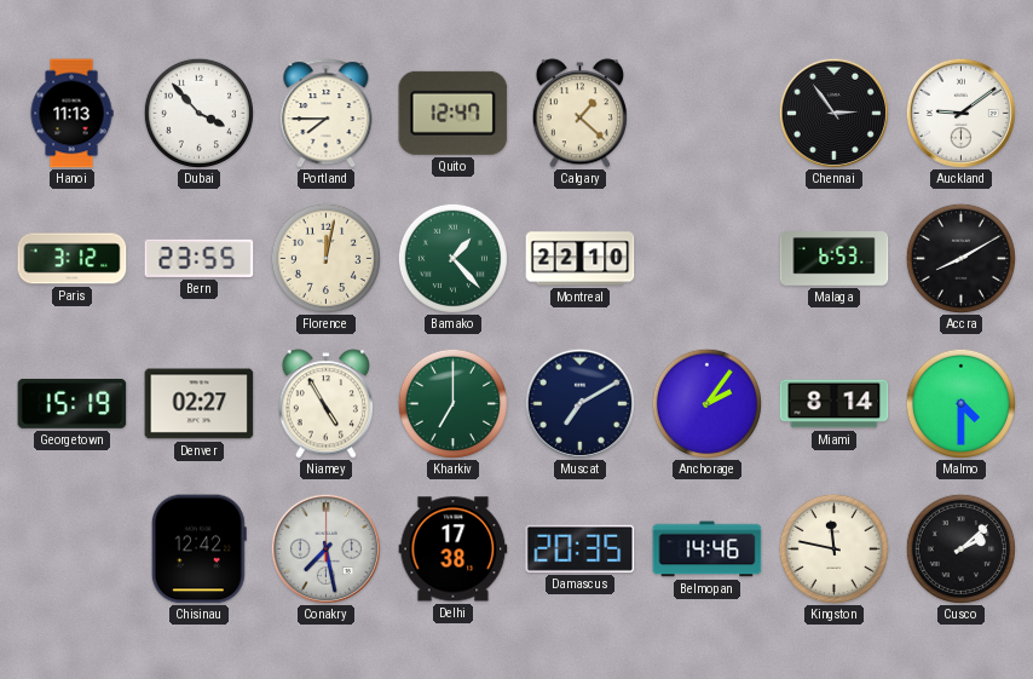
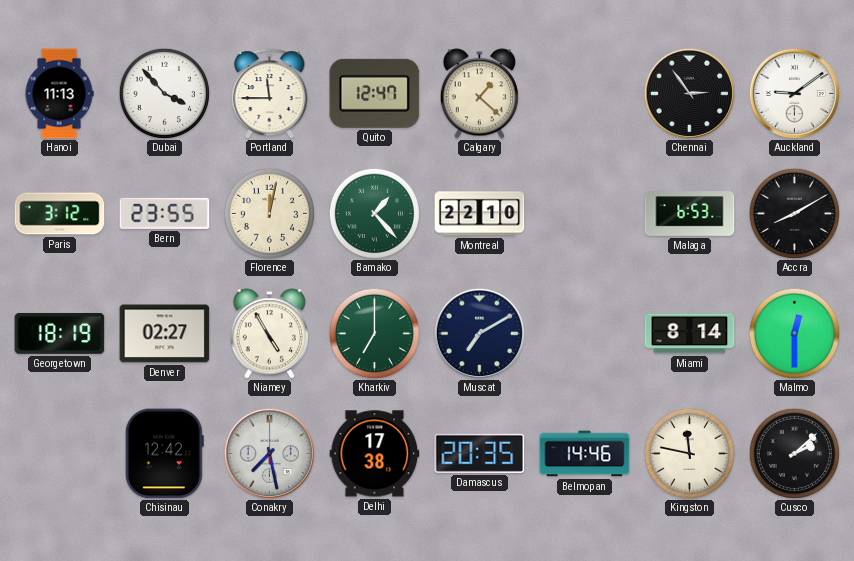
Portland: 7:45 -> 11:45 (270, 94)
Georgetown: 15:19 -> 18:19 (60, 334)
Anchorage: 2:06 -> none (706, 403)
Malmo: 4:30 -> 12:30 (794, 333)
